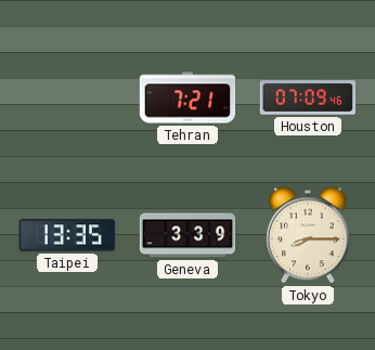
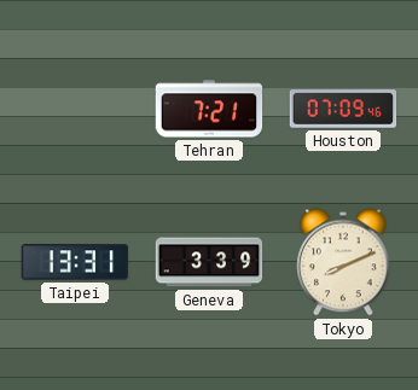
Taipei: 13:35 -> 13:31 (75, 262)
Tokyo: 8:15 -> 8:11 (343, 262)
